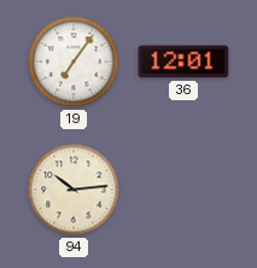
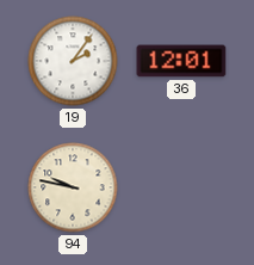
19: 7:06 -> 2:06 (73, 61)
94: 10:14 -> 9:47 (73, 187)
